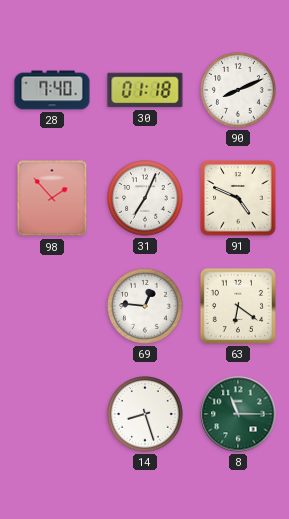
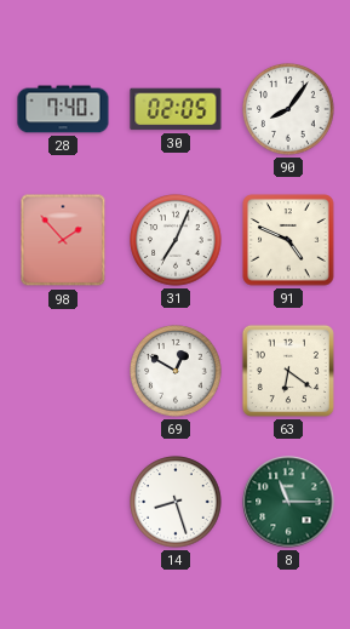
30: 01:18 -> 02:05 (176, 109)
90: 8:11 -> 8:06 (288, 109)
69: 12:46 -> 12:50 (176, 371)
